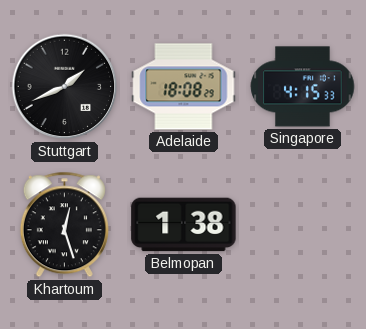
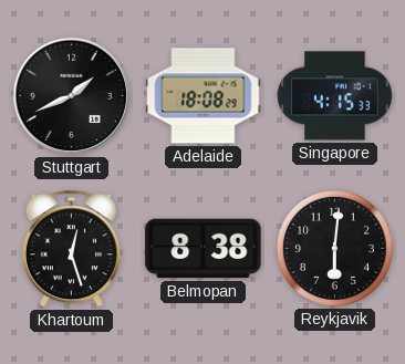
Belmopan: 1:38 -> 8:38 (204, 249)
Reykjavik: none -> 6:01 (334, 248)
